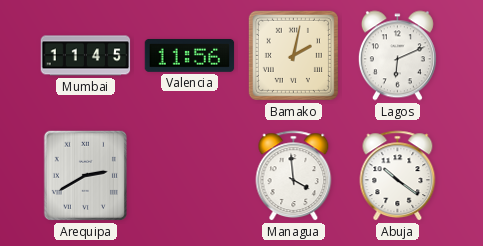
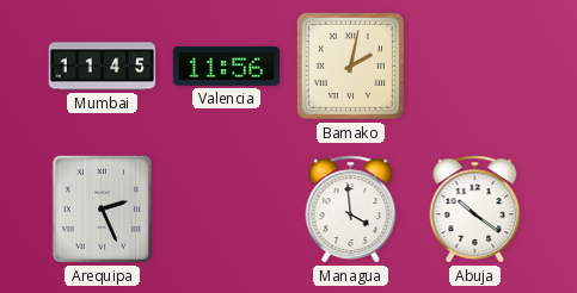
Lagos: 6:11 -> none (397, 56)
Arequipa: 2:40 -> 2:26 (102, 208)
